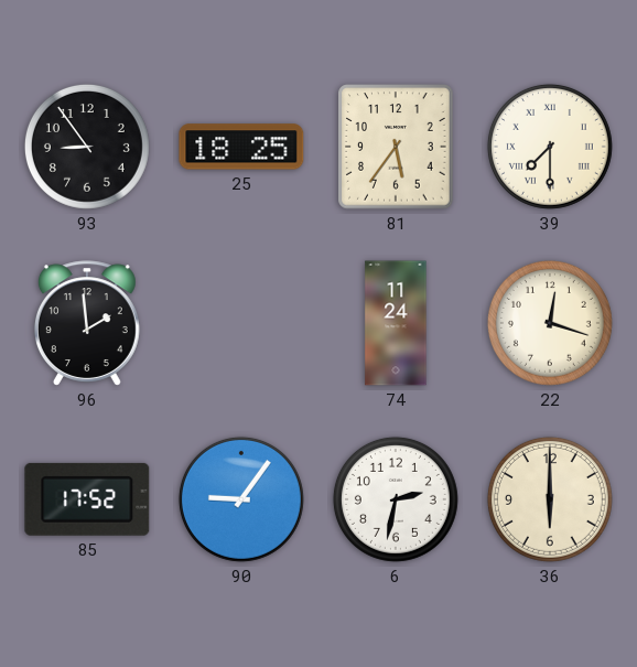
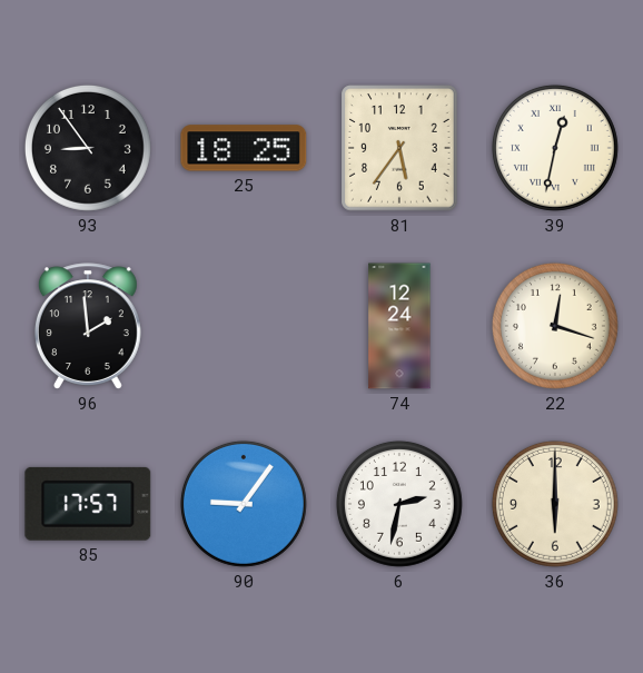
39: 7:30 -> 12:32 (555, 148)
74: 11:24 -> 12:24 (399, 326)
85: 17:52 -> 17:57 (88, 504)
